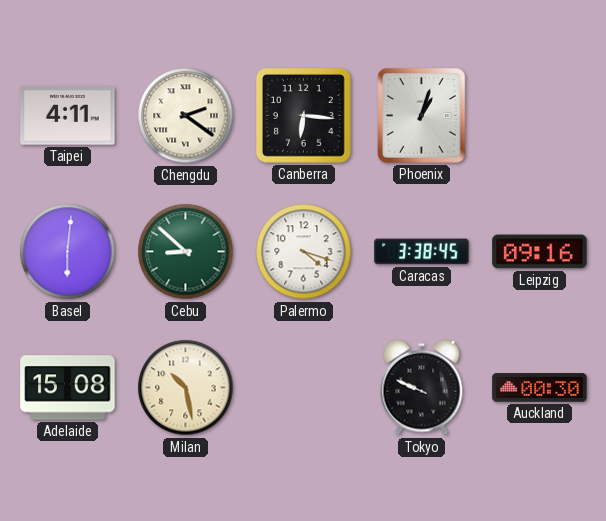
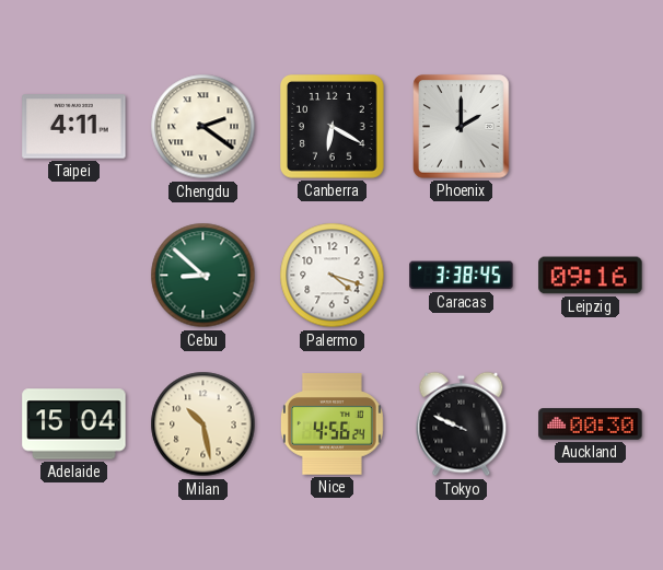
Canberra: 6:16 -> 6:20 (333, 127)
Phoenix: 1:03 -> 2:00 (462, 127)
Basel: 6:01 -> none (68, 252)
Adelaide: 15:08 -> 15:04 (74, 424)
Nice: none -> 4:56 (331, 424)
